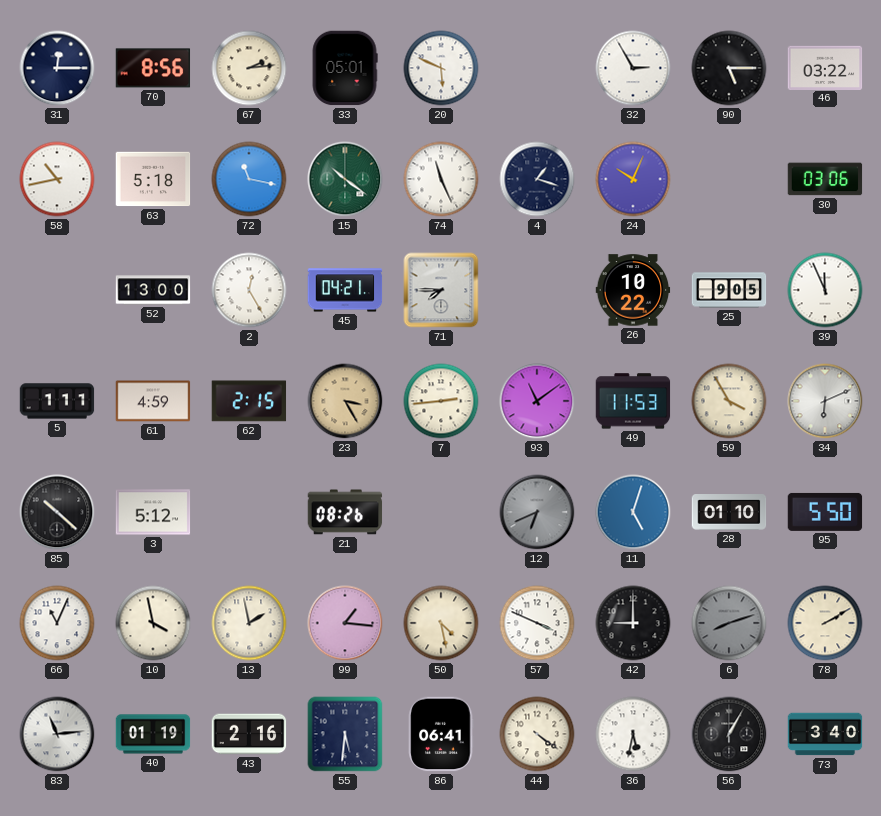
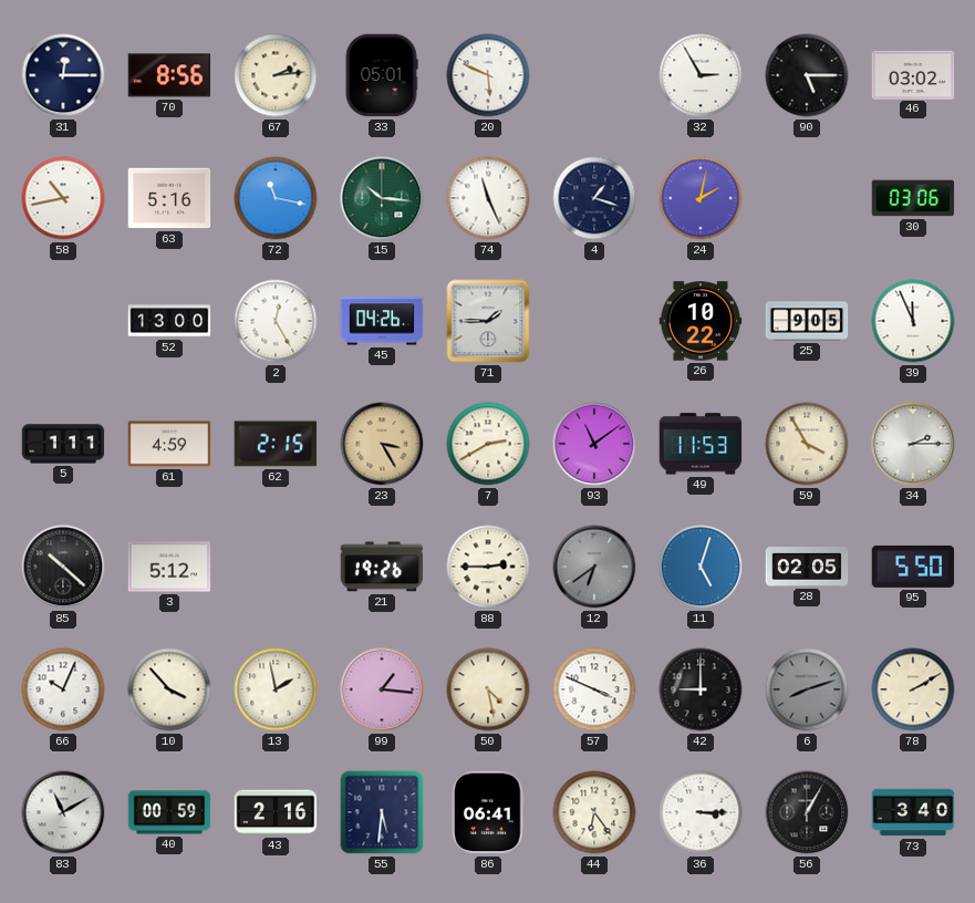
46: 03:22 -> 03:02 (913, 74)
63: 5:18 -> 5:16 (169, 198)
15: 10:21 -> 10:16 (382, 198)
24: 10:04 -> 2:02 (701, 198)
45: 04:21 -> 04:26 (382, 321)
71: 7:45 -> 1:45 (488, 321)
7: 2:44 -> 2:40 (488, 444)
34: 6:11 -> 2:15 (913, 444)
21: 08:26 -> 19:26 (382, 567)
88: none -> 2:45 (488, 567)
12: 6:41 -> 6:39 (594, 567)
28: 01:10 -> 02:05 (807, 568)
66: 11:04 -> 10:04 (63, 689)
10: 3:58 -> 3:53 (169, 689)
83: 11:14 -> 11:10 (63, 812)
40: 01:19 -> 00:59 (169, 812)
44: 4:21 -> 6:24 (594, 812)
36: 5:32 -> 3:15 (701, 812)
